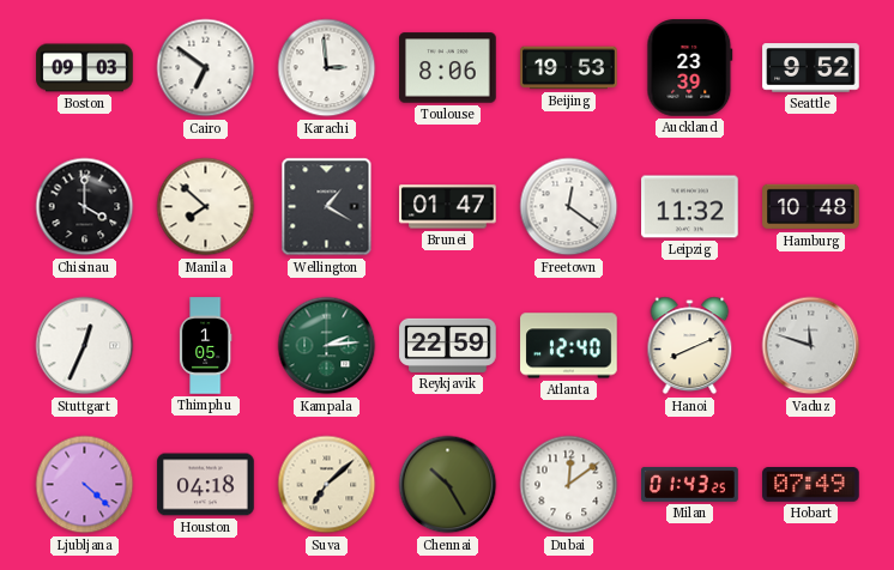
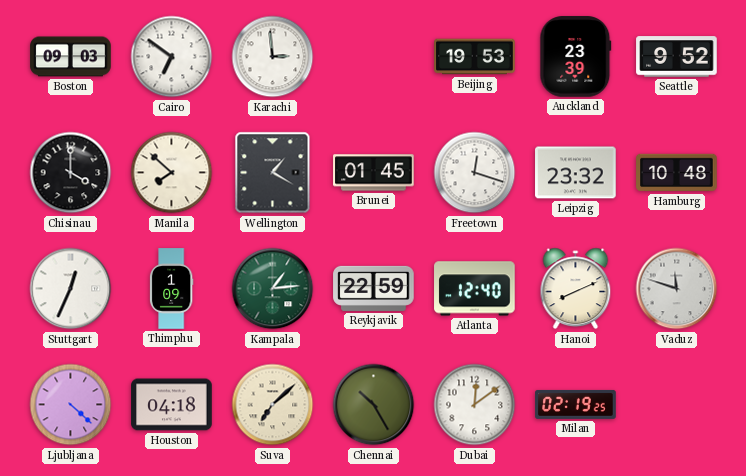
Toulouse: 8:06 -> none (448, 68)
Brunei: 01:47 -> 01:45 (374, 173)
Freetown: 12:21 -> 12:18 (475, 173)
Leipzig: 11:32 -> 23:32 (576, 173)
Thimphu: 1:05 -> 1:09 (171, 289)
Kampala: 2:14 -> 1:14 (273, 289)
Milan: 01:43 -> 02:19 (576, 404)
Hobart: 07:49 -> none (811, 485)
